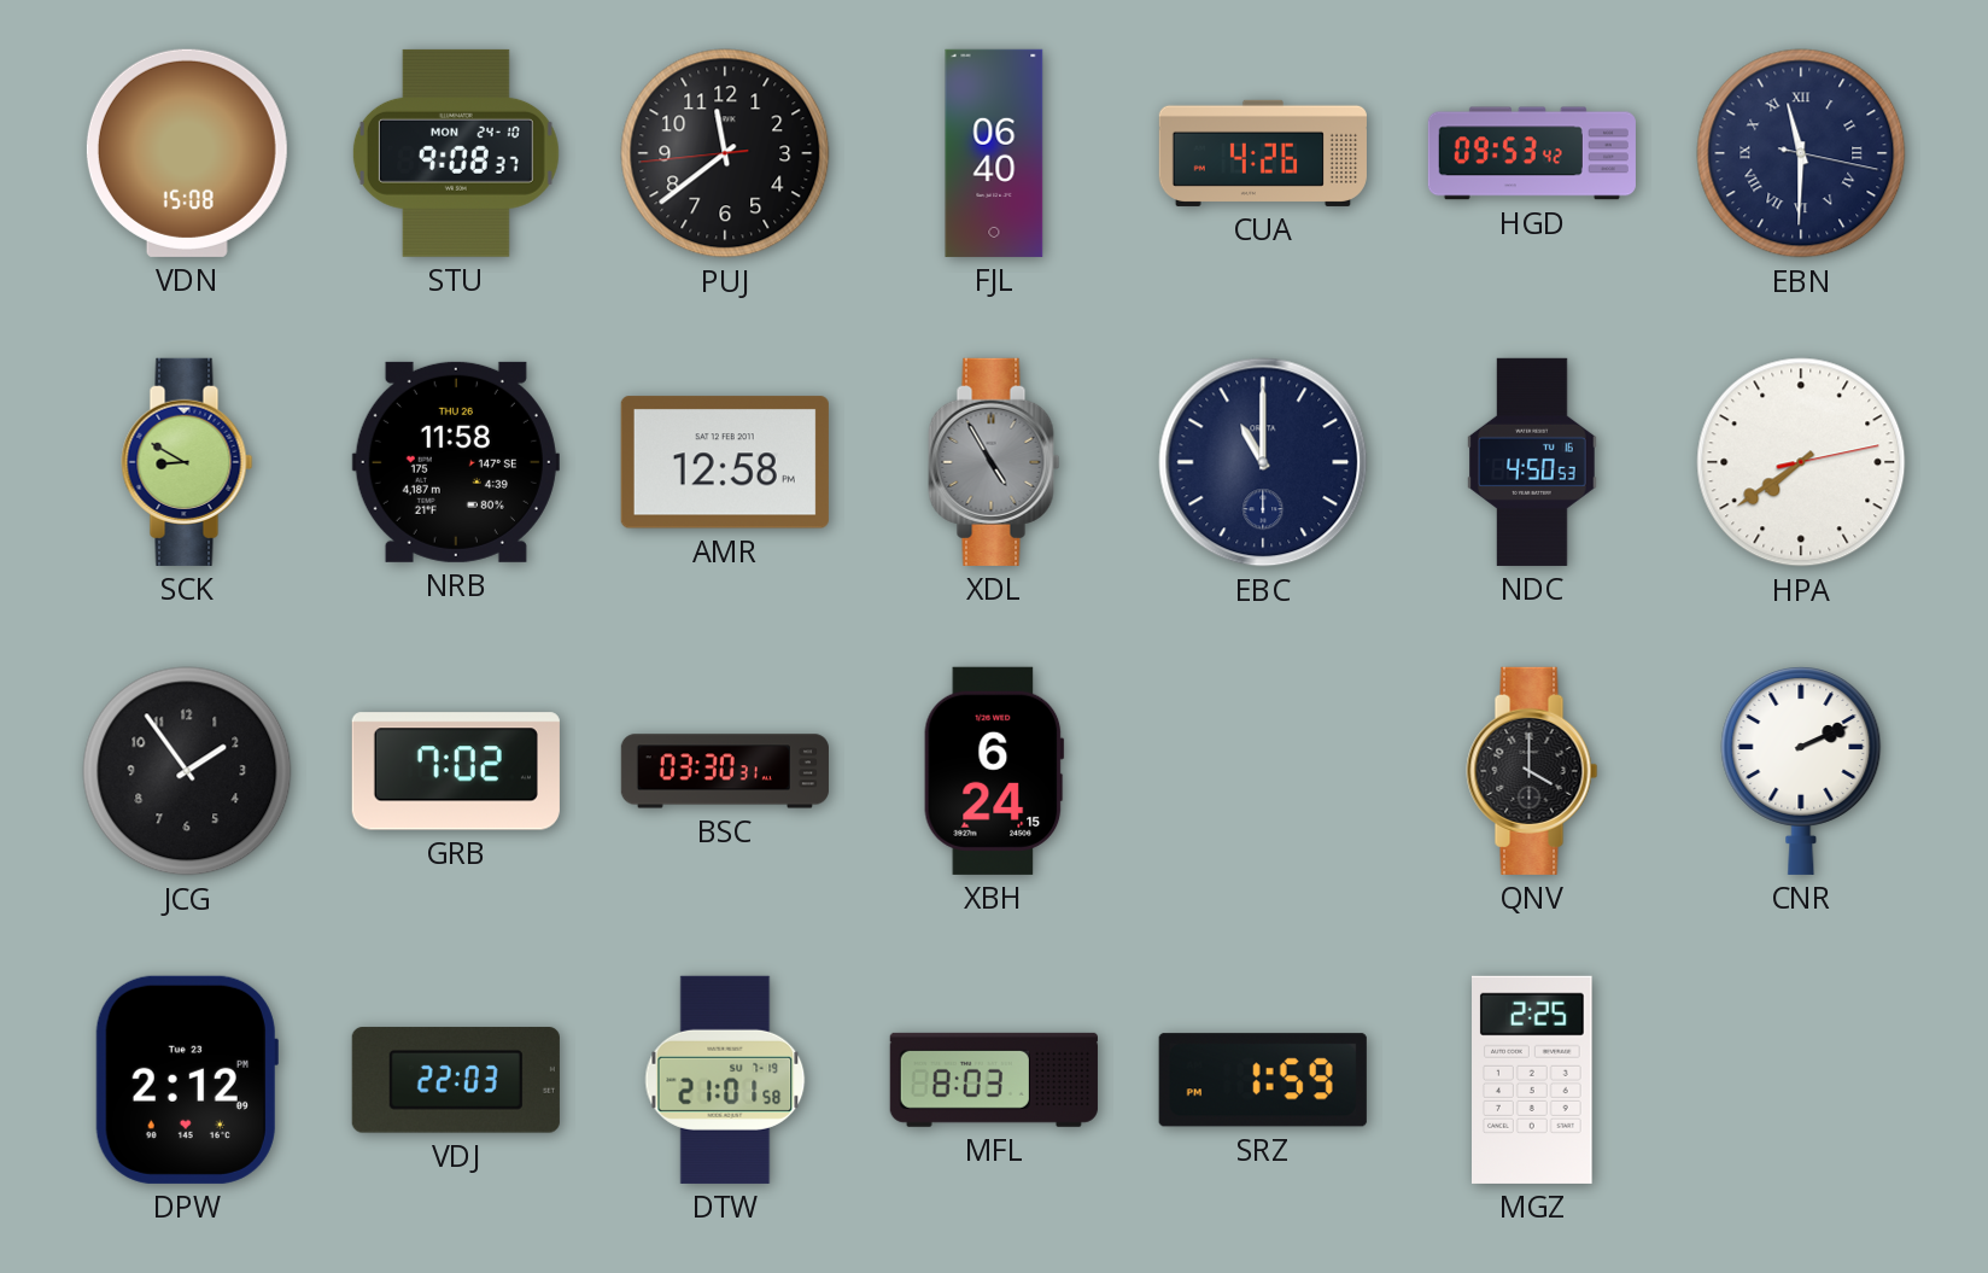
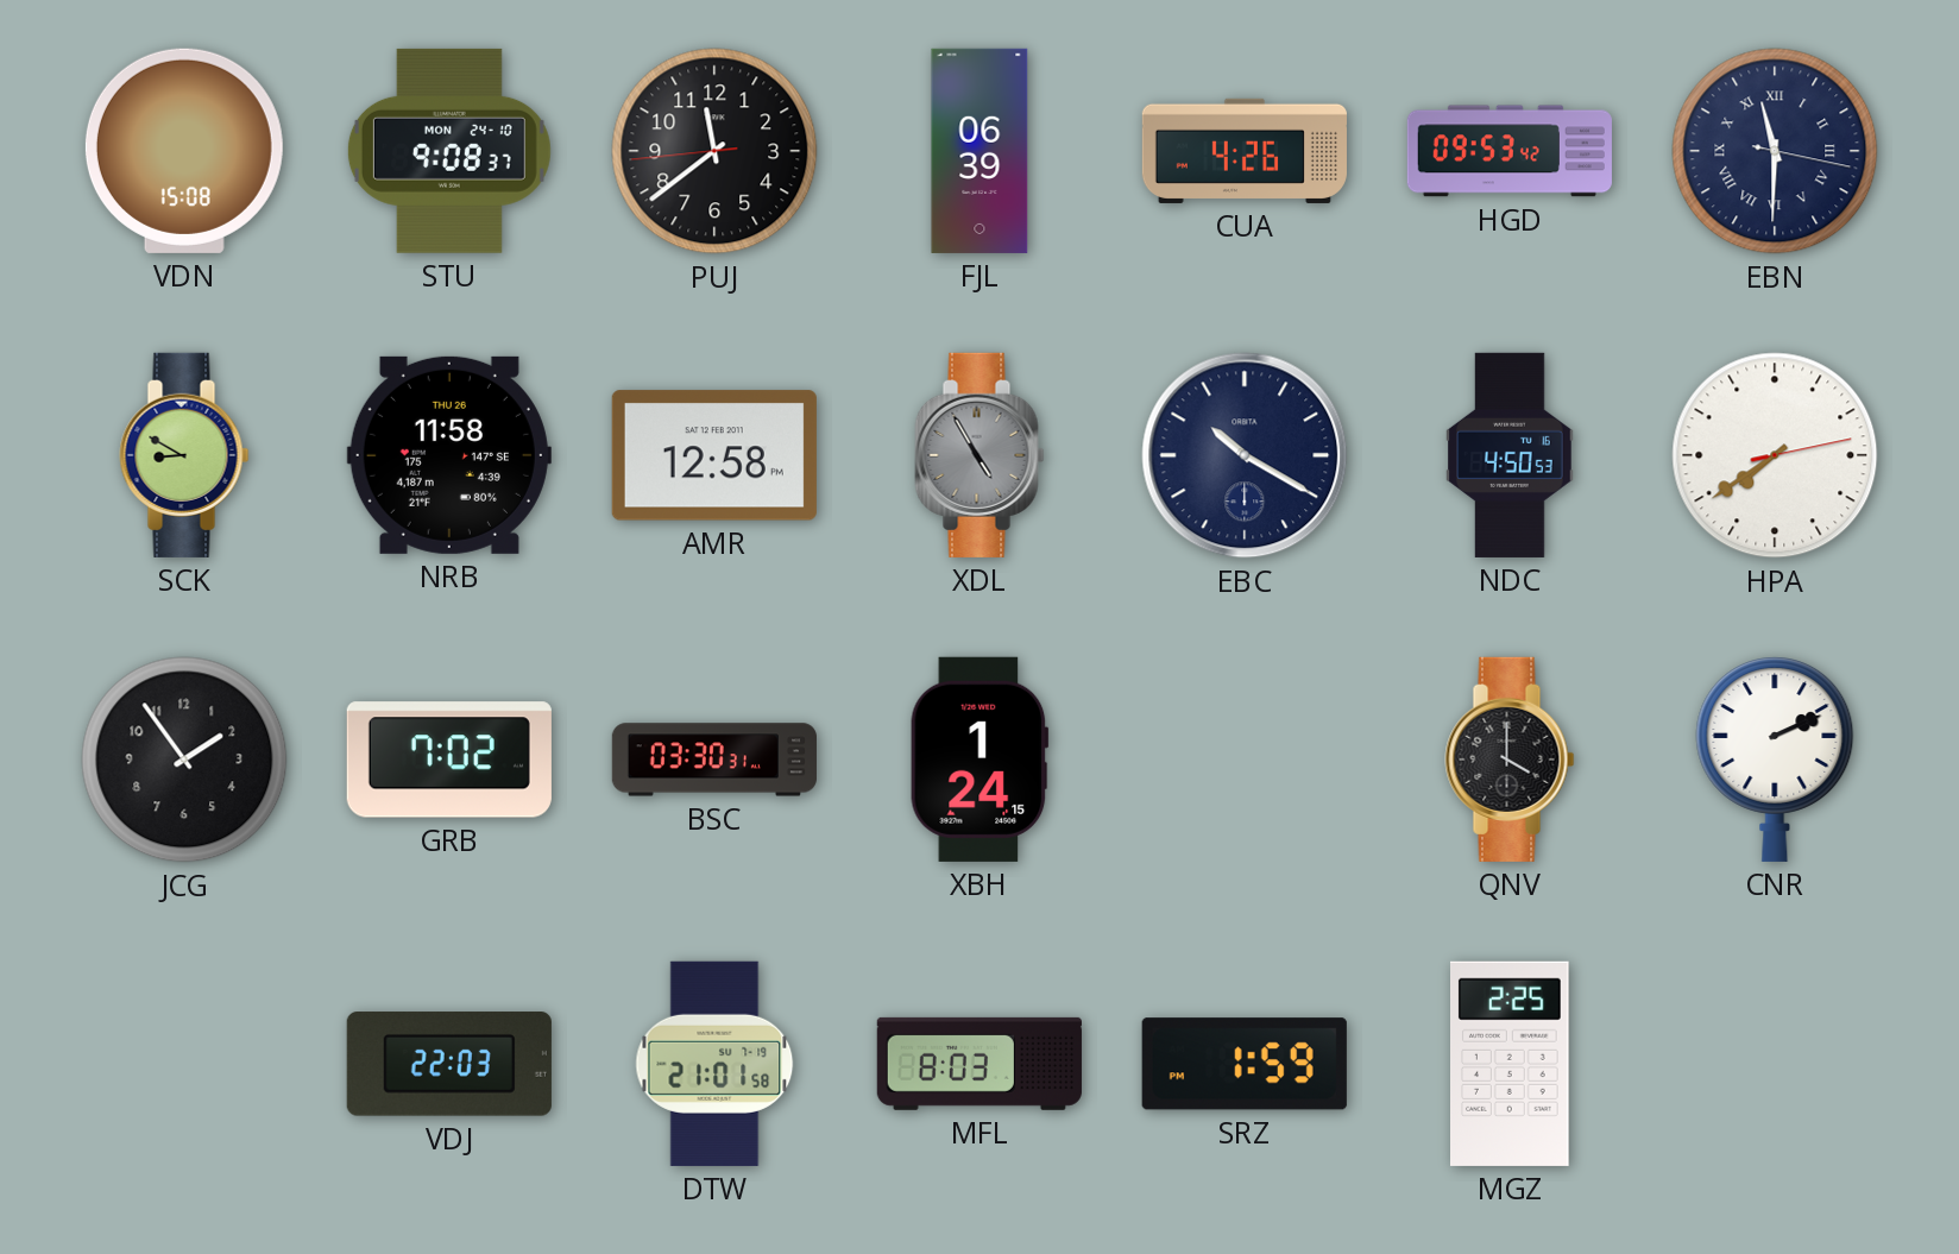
FJL: 06:40 -> 06:39 (979, 151)
EBC: 11:00 -> 10:20 (1245, 455)
XBH: 6:24 -> 1:24 (979, 760)
DPW: 2:12 -> none (187, 1080)
